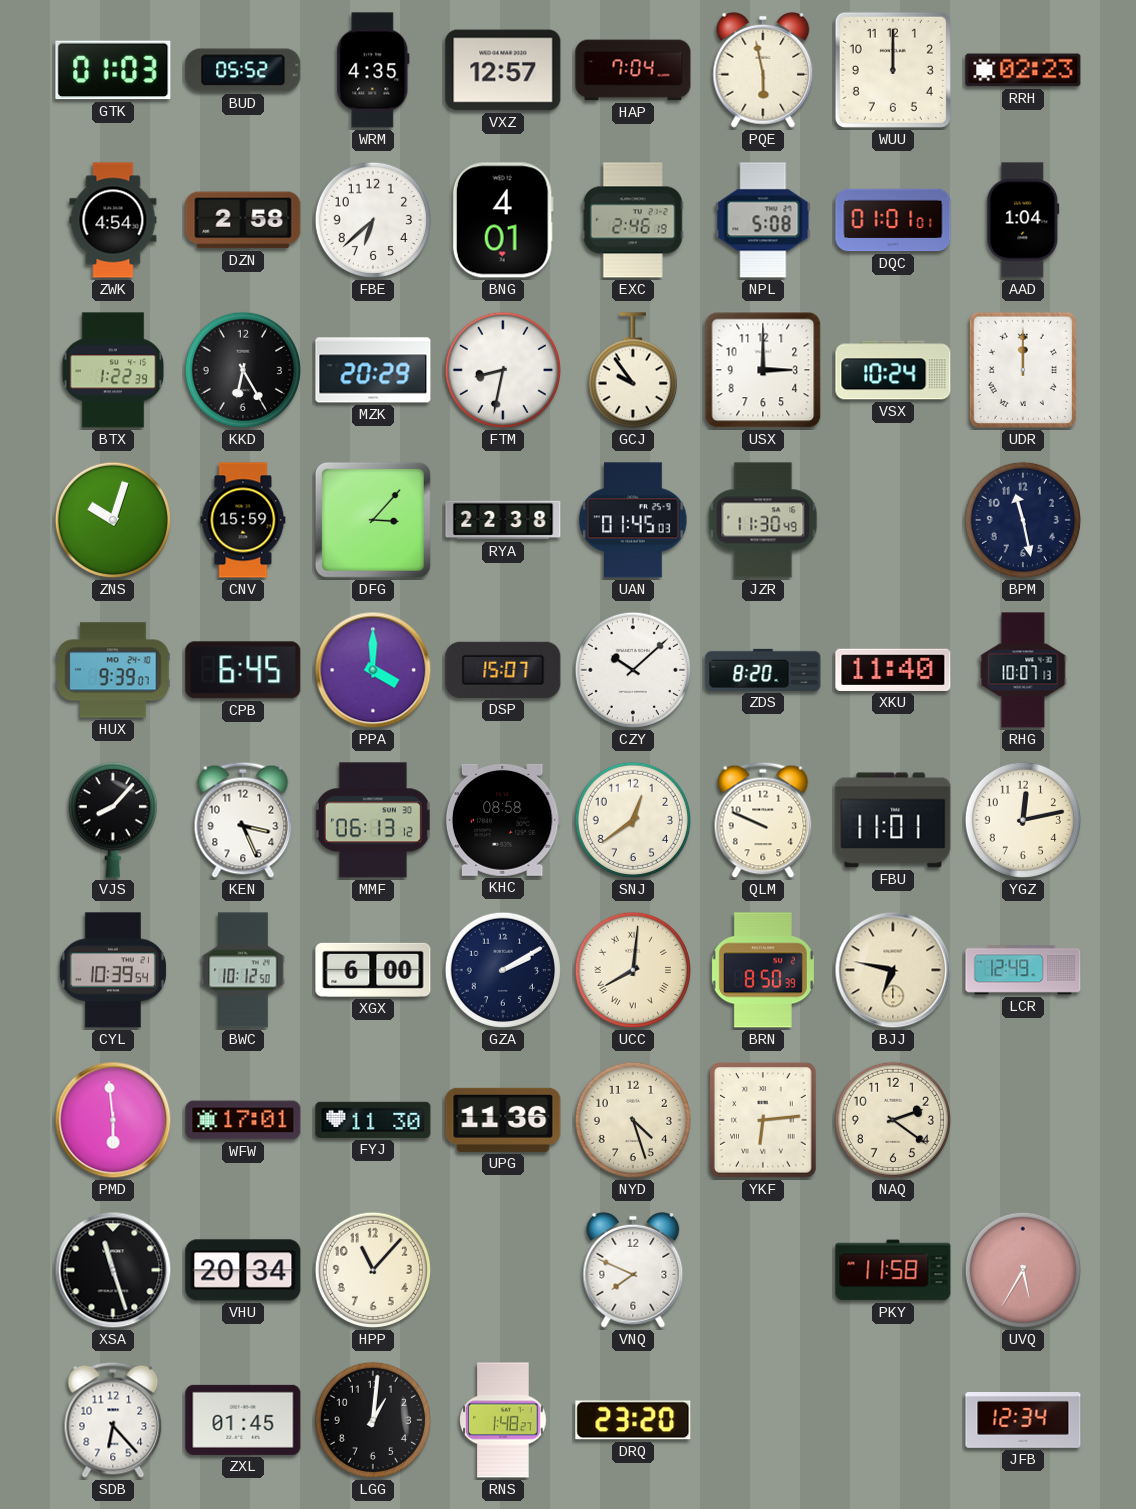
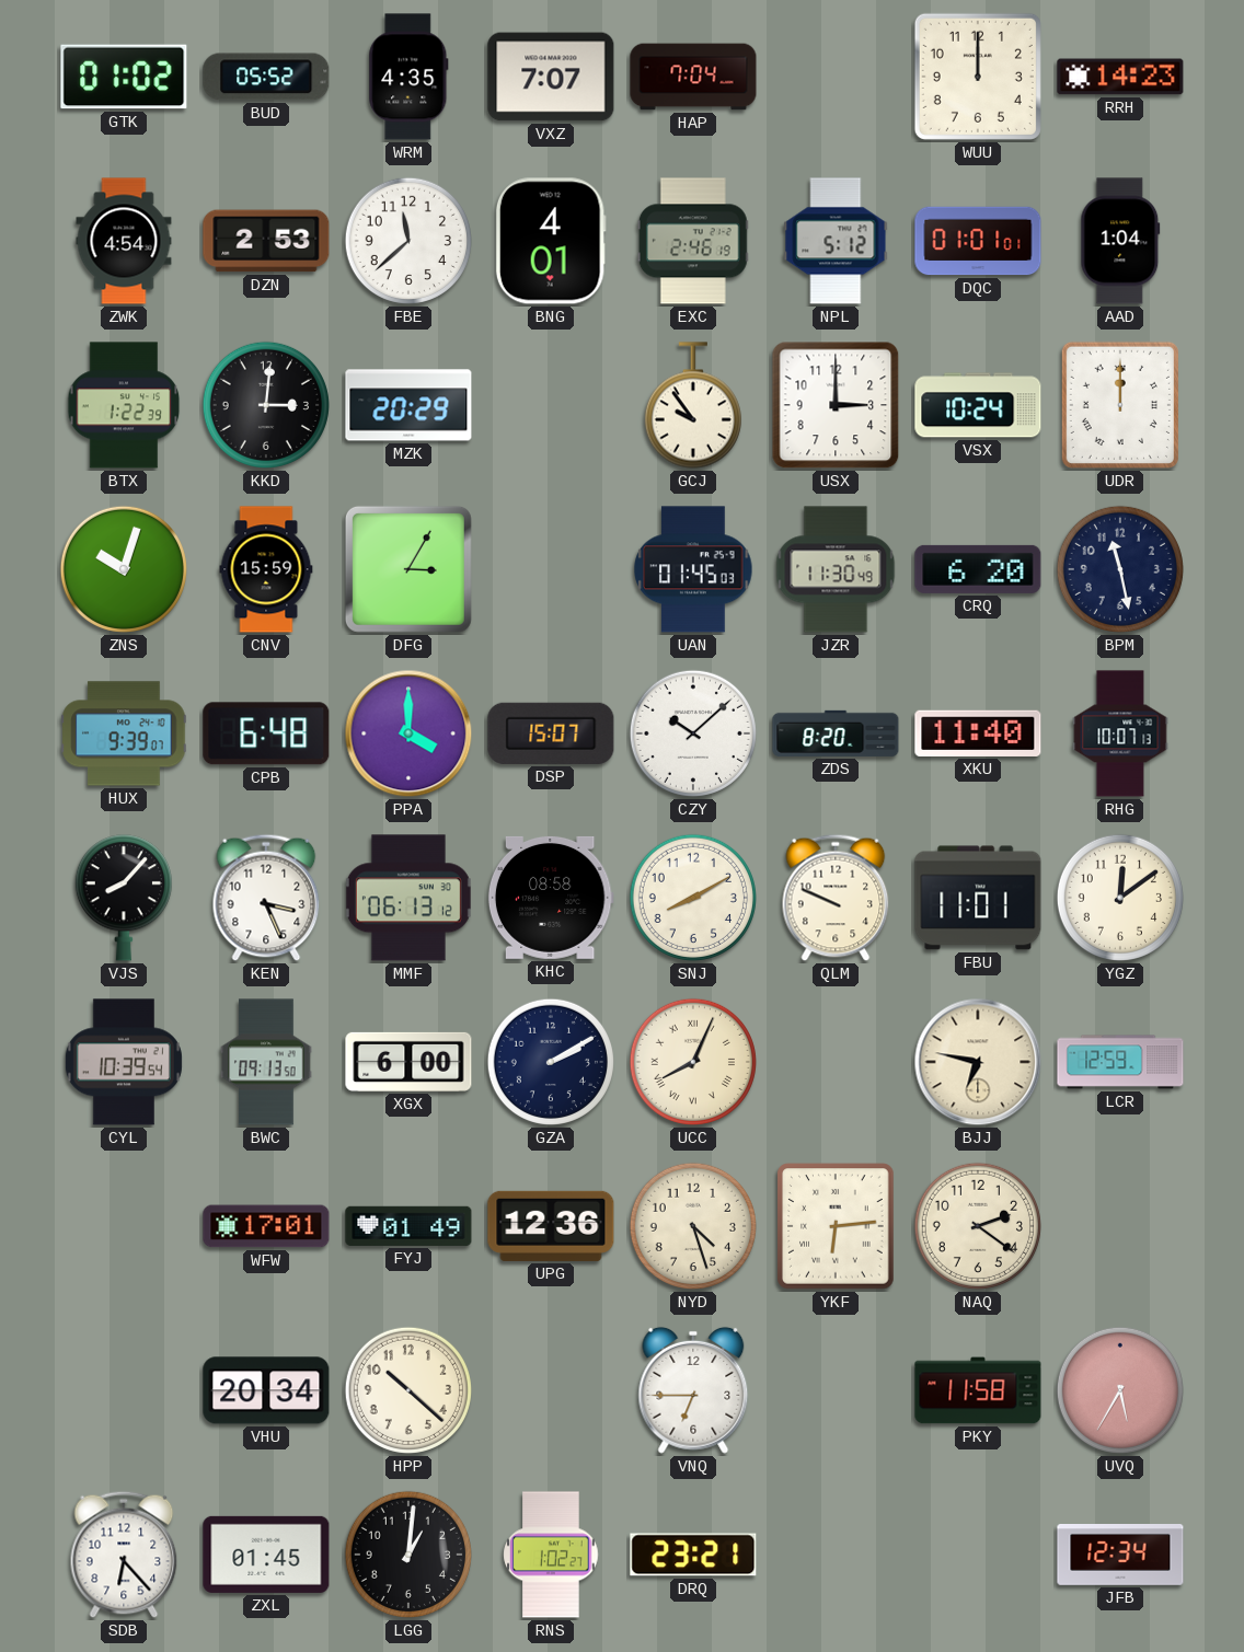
GTK: 01:03 -> 01:02 (124, 77)
VXZ: 12:57 -> 7:07 (551, 77)
PQE: 5:58 -> none (763, 70)
RRH: 02:23 -> 14:23 (1120, 77)
DZN: 2:58 -> 2:53 (266, 241)
FBE: 6:38 -> 11:38 (408, 241)
NPL: 5:08 -> 5:12 (836, 241)
KKD: 6:25 -> 3:01 (266, 405)
FTM: 8:32 -> none (503, 370)
DFG: 3:07 -> 3:05 (408, 569)
RYA: 22:38 -> none (503, 520)
CRQ: none -> 6:20 (978, 569)
CPB: 6:45 -> 6:48 (266, 733)
SNJ: 12:39 -> 8:10 (693, 898)
YGZ: 12:13 -> 12:09 (1120, 898)
BWC: 10:12 -> 09:13 (266, 1062)
UCC: 8:01 -> 8:04 (693, 1062)
BRN: 8:50 -> none (763, 970)
LCR: 12:49 -> 12:59 (1120, 1062)
PMD: 5:59 -> none (113, 1120)
FYJ: 11:30 -> 01:49 (408, 1226)
UPG: 11:36 -> 12:36 (551, 1226)
XSA: 11:27 -> none (113, 1270)
HPP: 11:07 -> 10:22 (408, 1390)
VNQ: 7:49 -> 6:45 (693, 1390)
RNS: 1:48 -> 1:02 (551, 1555)
DRQ: 23:20 -> 23:21 (693, 1555)
